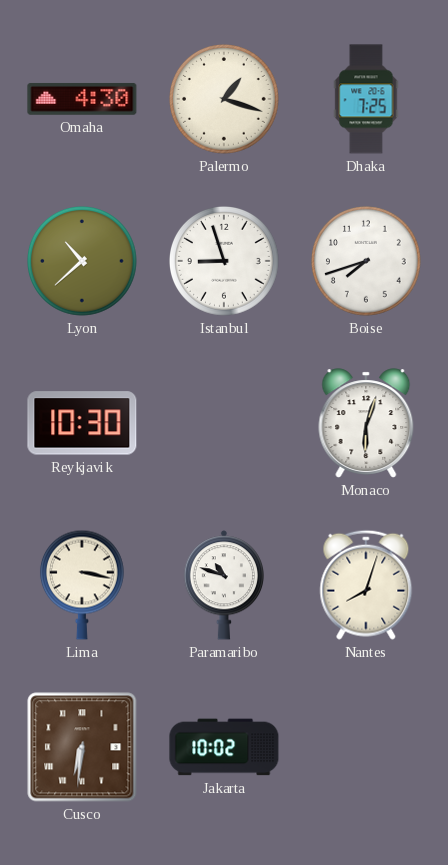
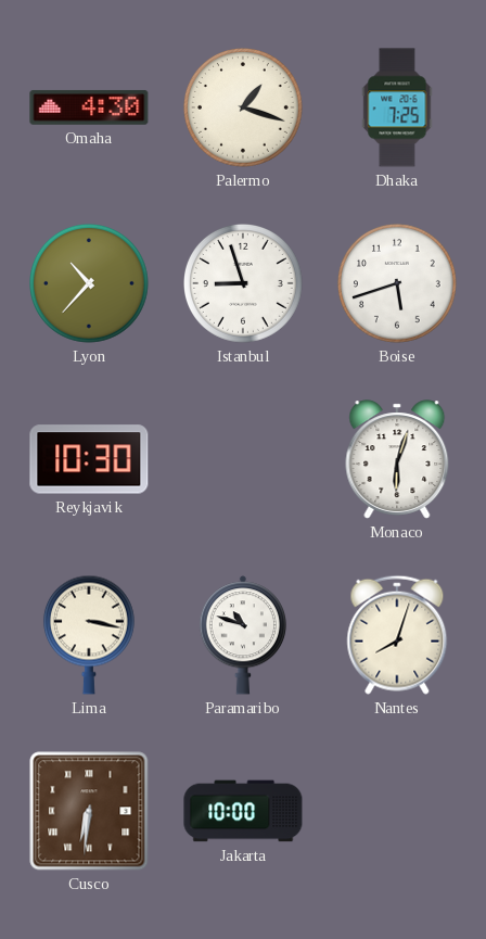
Lyon: 10:38 -> 10:37 (90, 284)
Boise: 7:42 -> 5:42 (398, 284)
Jakarta: 10:02 -> 10:00 (243, 811)
